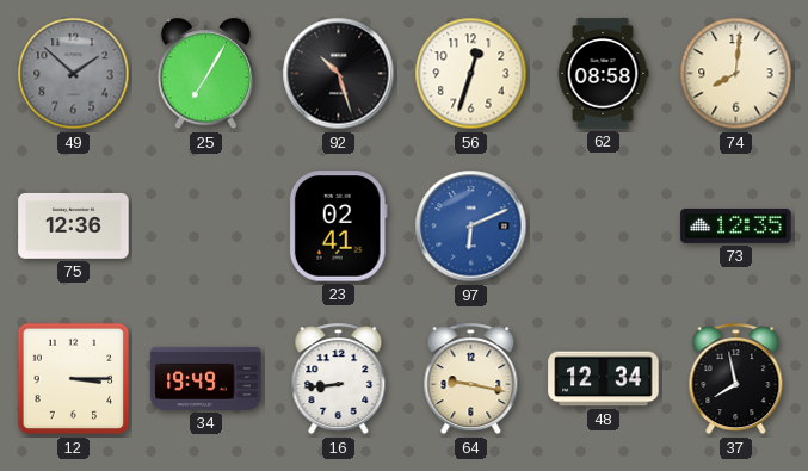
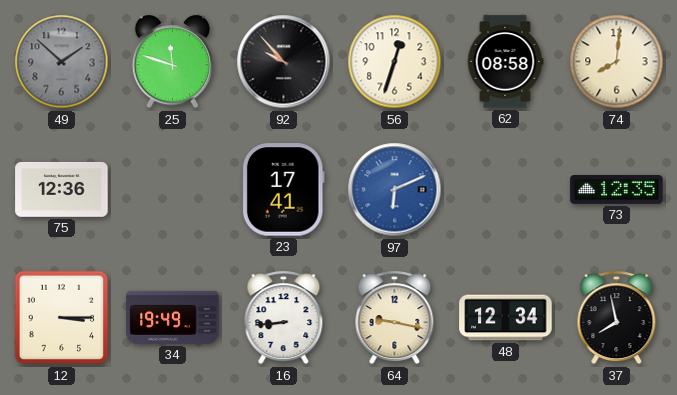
25: 7:05 -> 11:48 (172, 62)
92: 10:27 -> 9:53 (284, 62)
23: 02:41 -> 17:41 (283, 190)
